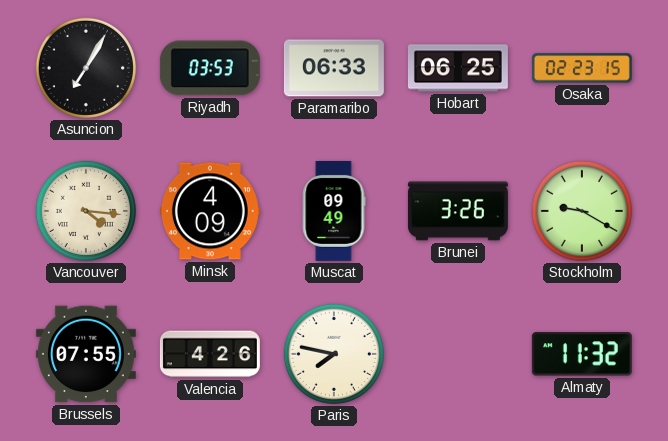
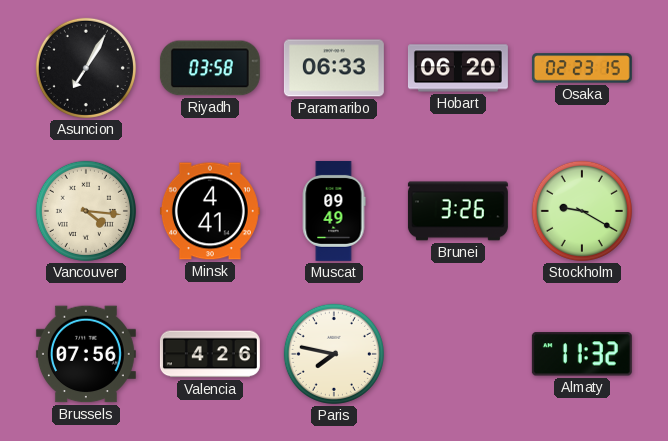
Riyadh: 03:53 -> 03:58 (210, 68)
Hobart: 06:25 -> 06:20 (458, 68)
Minsk: 4:09 -> 4:41 (210, 211)
Brussels: 07:55 -> 07:56 (86, 354)
